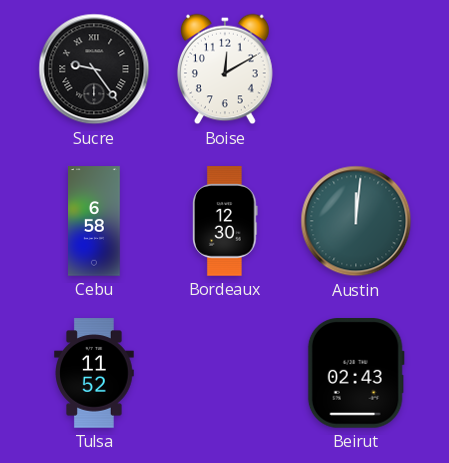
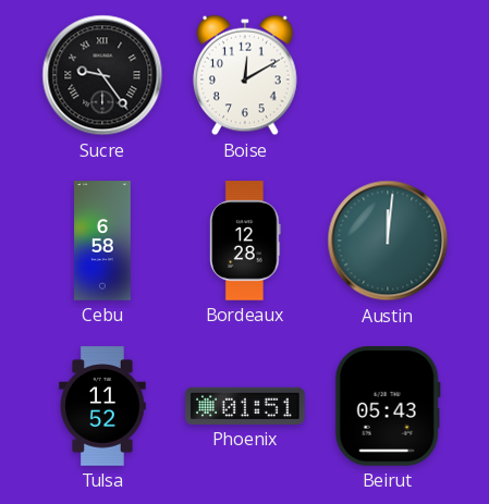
Bordeaux: 12:30 -> 12:28 (245, 241)
Phoenix: none -> 01:51 (245, 406)
Beirut: 02:43 -> 05:43 (388, 407)
